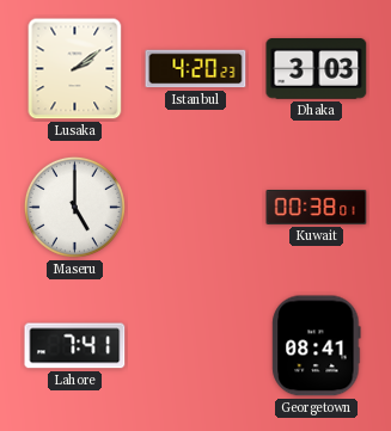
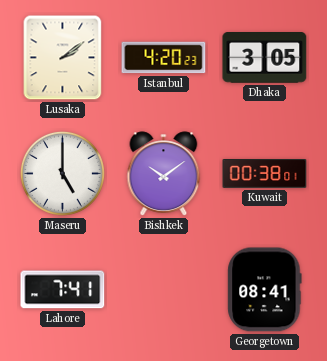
Dhaka: 3:03 -> 3:05 (265, 58)
Bishkek: none -> 10:09 (164, 174)
